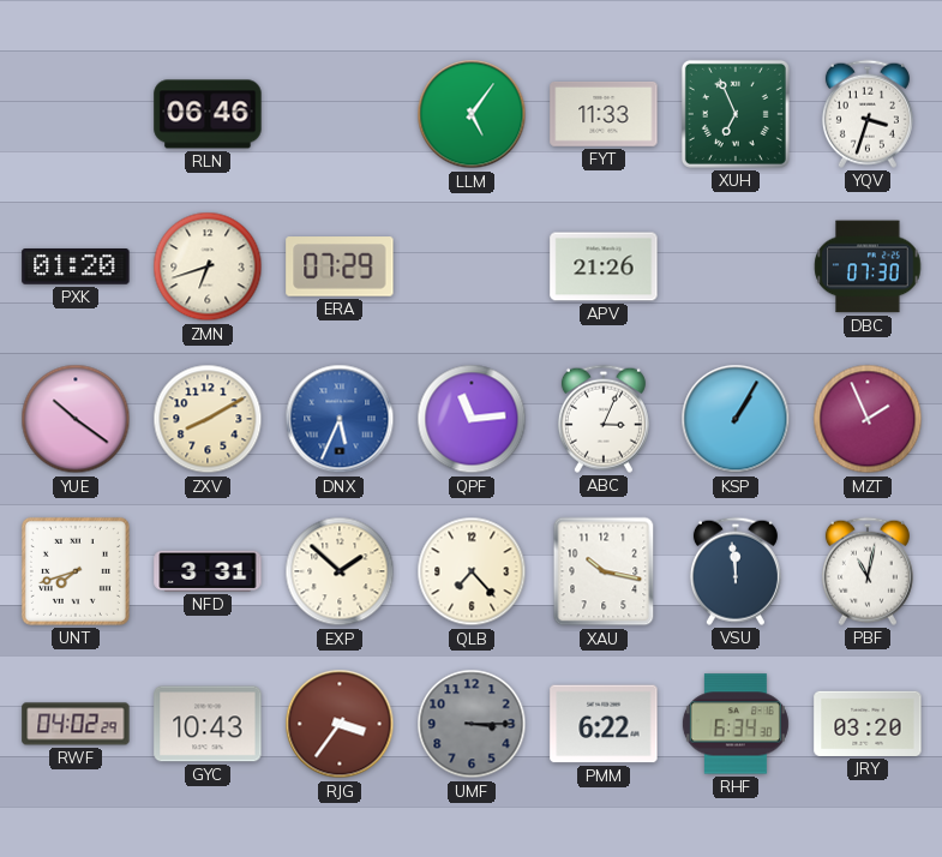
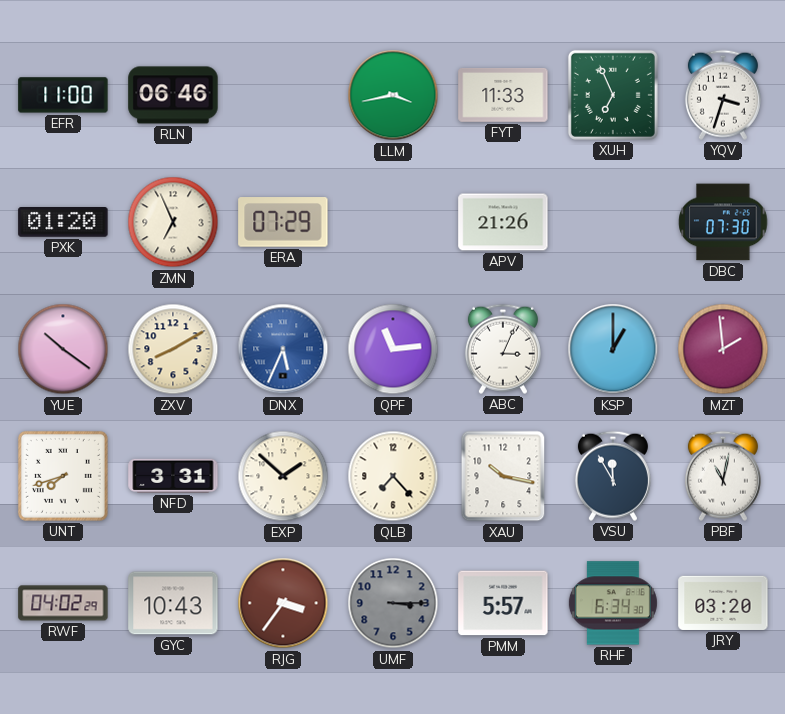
EFR: none -> 11:00 (63, 95)
LLM: 5:06 -> 3:43 (393, 95)
ZMN: 6:42 -> 6:56 (173, 222)
KSP: 1:05 -> 1:00 (613, 349)
MZT: 1:56 -> 1:59 (723, 349)
VSU: 11:59 -> 11:55 (613, 476)
PMM: 6:22 -> 5:57 (503, 603)
